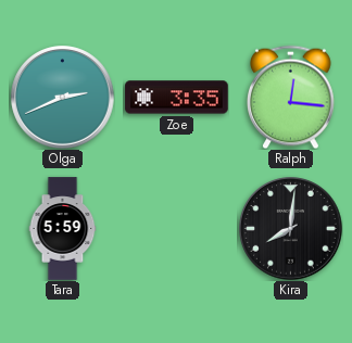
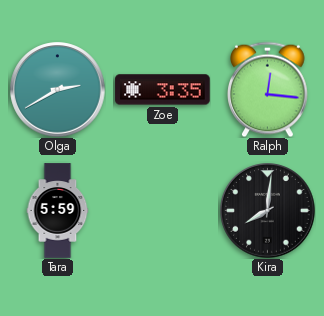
Olga: 2:41 -> 2:40 (58, 90)
